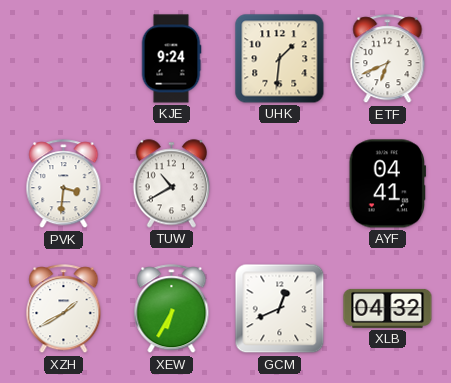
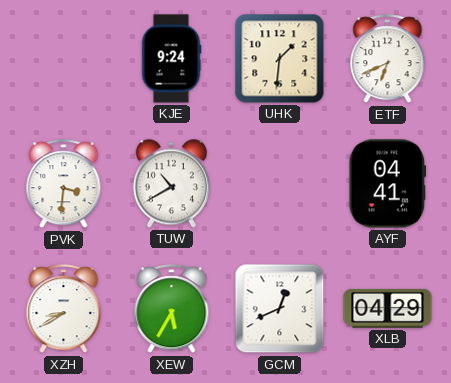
XZH: 1:40 -> 8:40 (64, 309)
XEW: 6:35 -> 5:35 (172, 309)
XLB: 04:32 -> 04:29 (388, 308)
